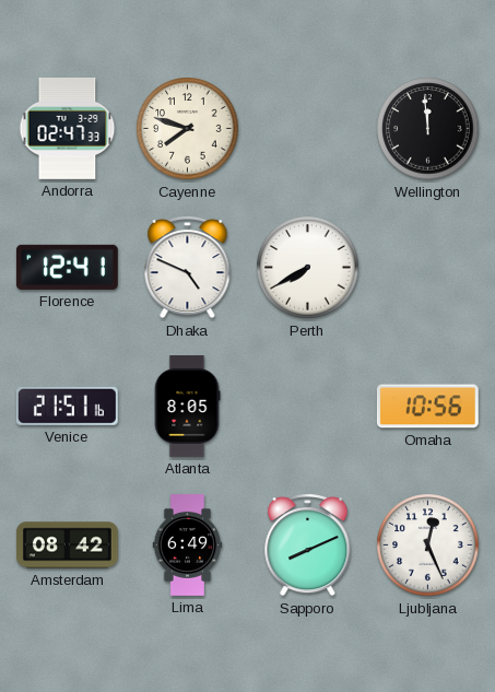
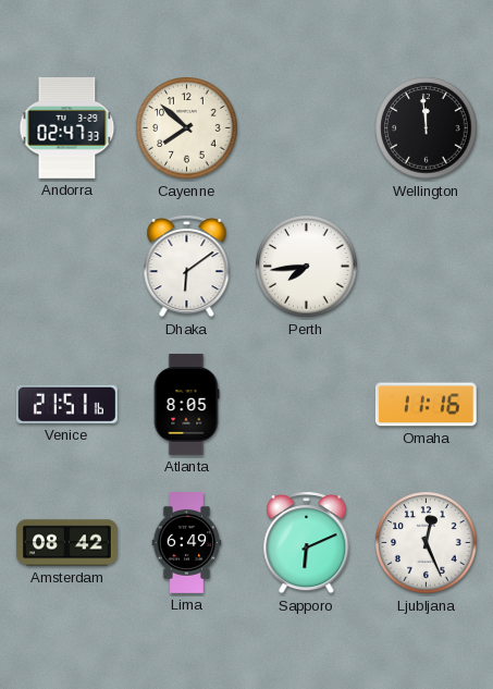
Cayenne: 7:48 -> 7:52 (187, 128)
Florence: 12:41 -> none (67, 267)
Dhaka: 4:49 -> 6:09 (187, 266)
Perth: 7:40 -> 7:44 (307, 267)
Omaha: 10:56 -> 11:16 (426, 405)
Sapporo: 8:11 -> 6:11 (307, 542)
